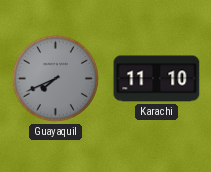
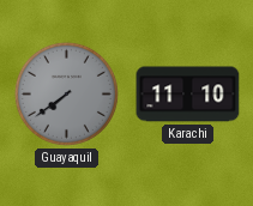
Guayaquil: 7:41 -> 7:39 (66, 93)
